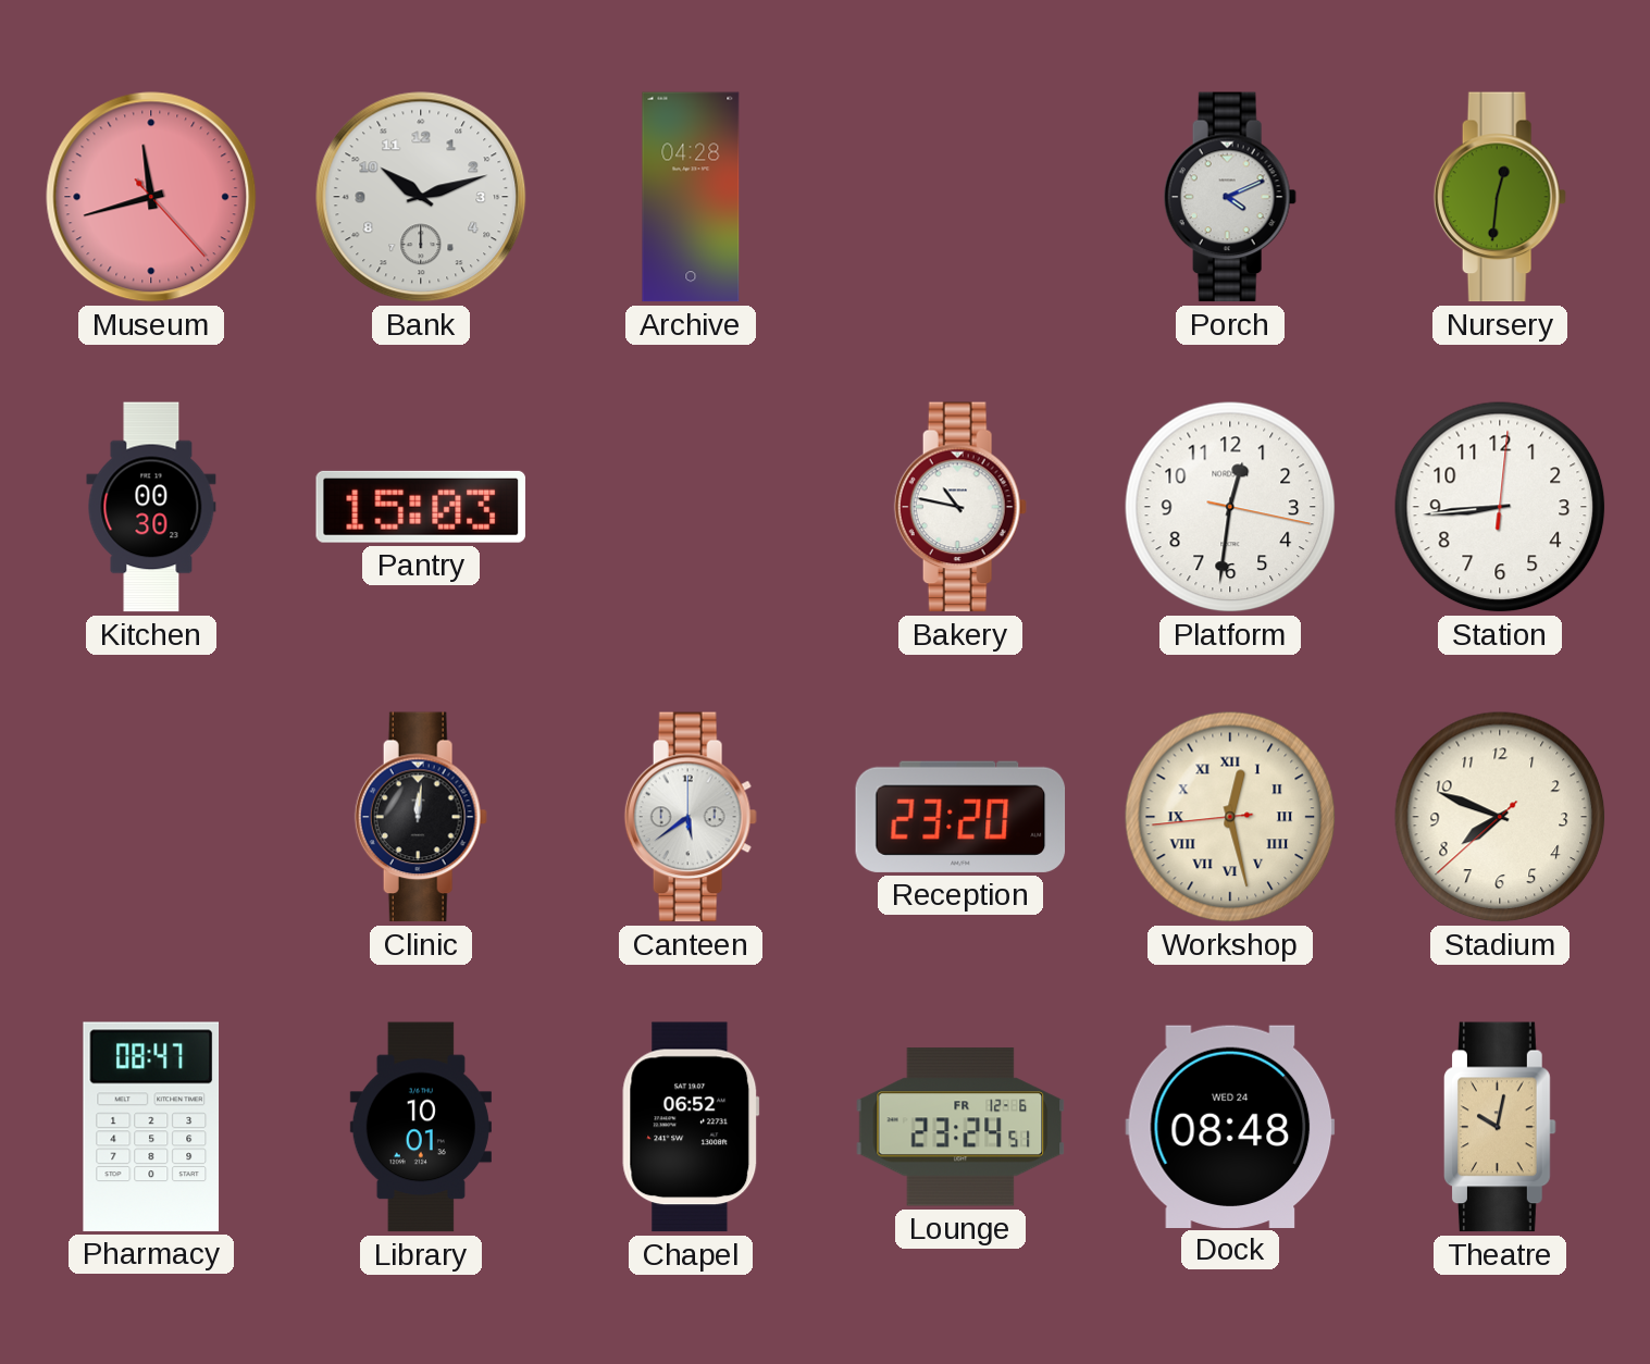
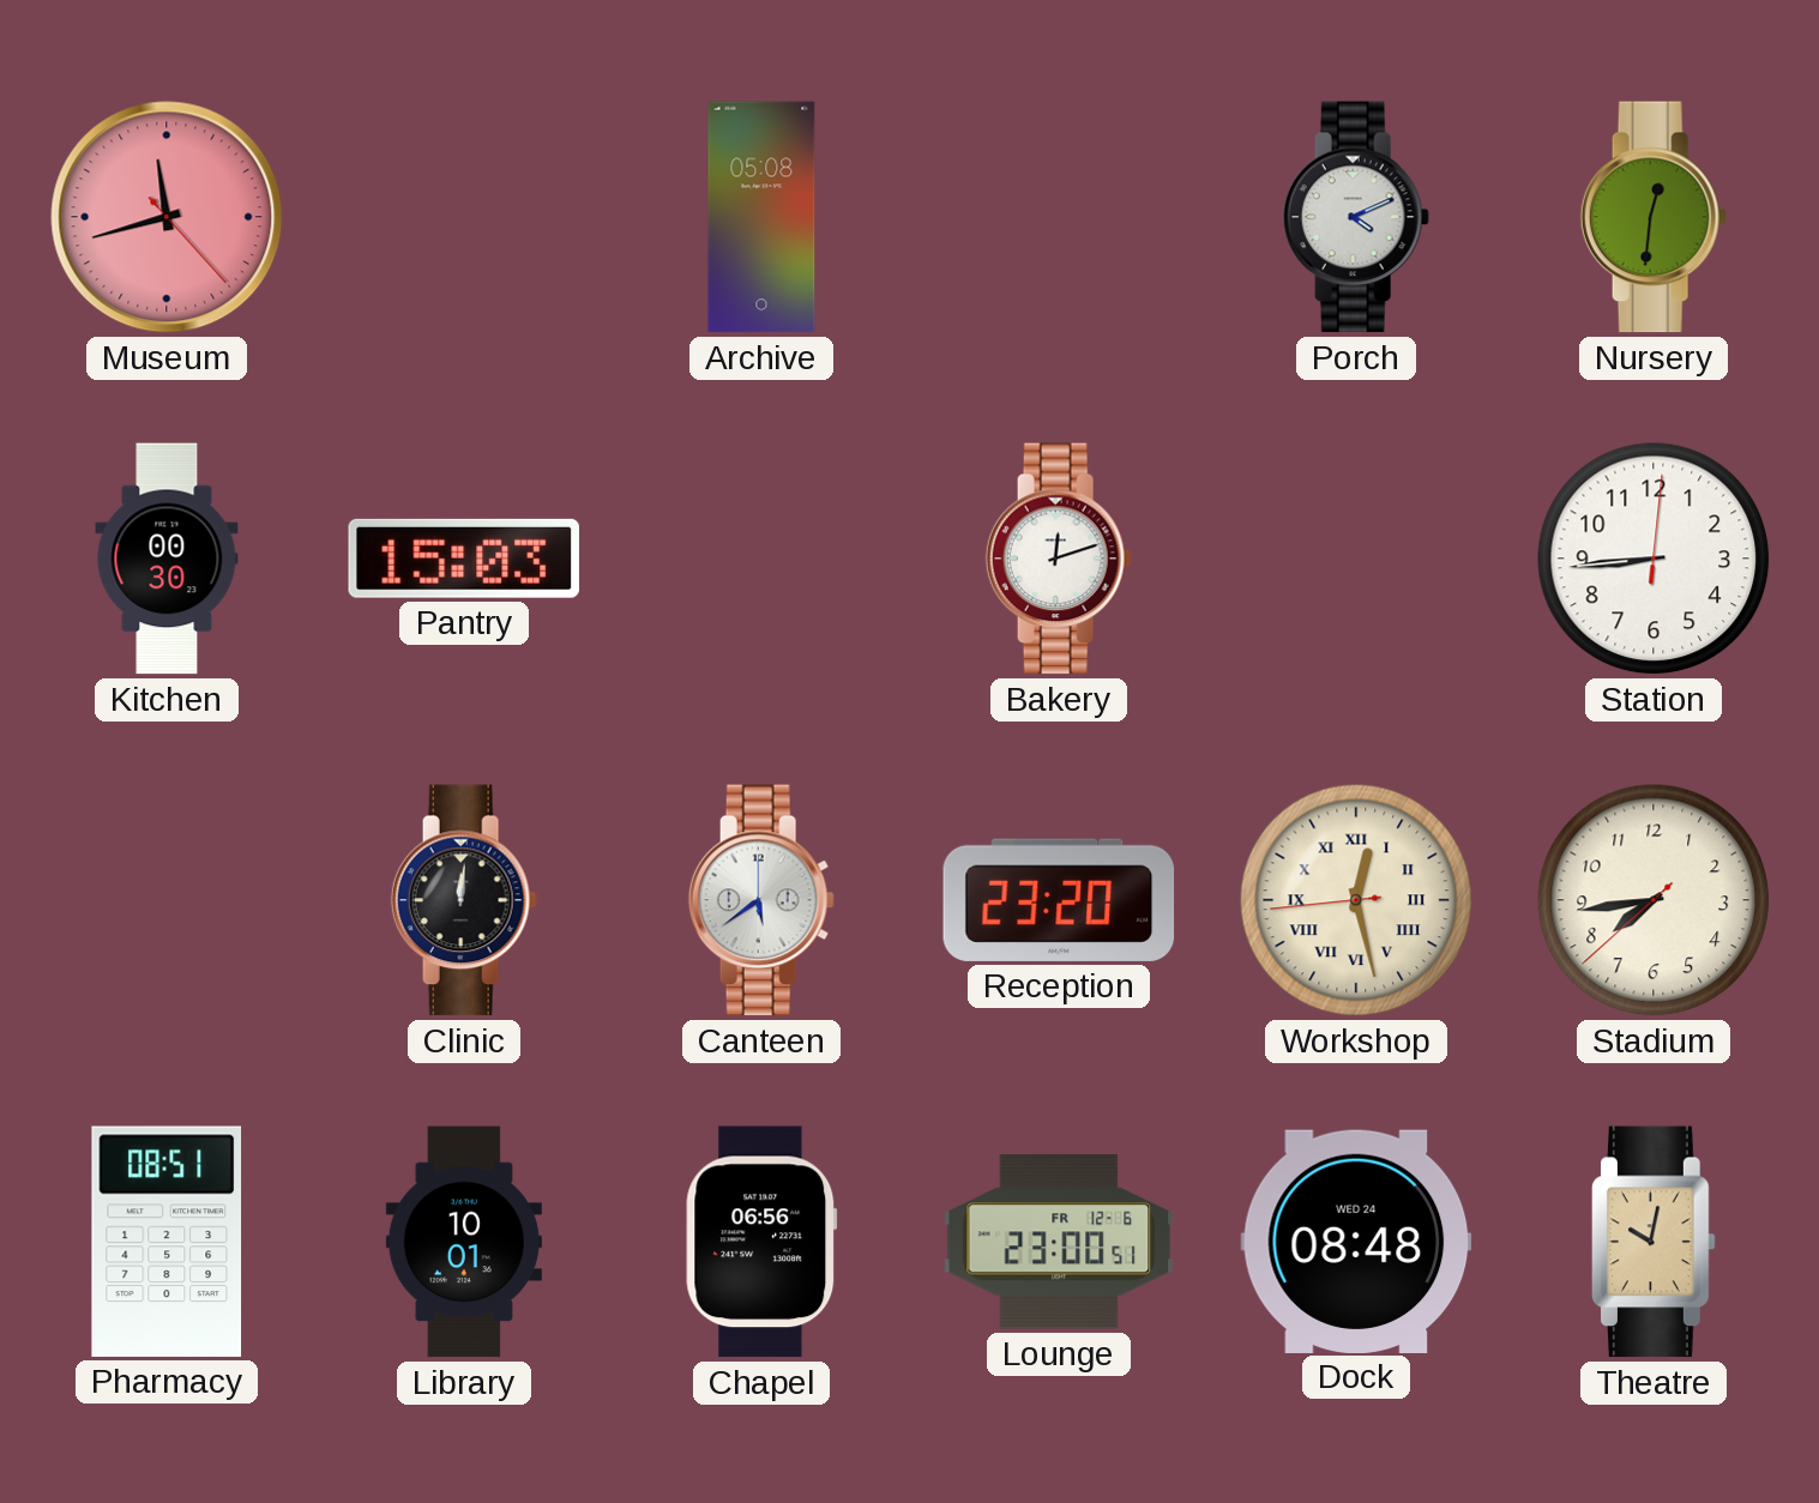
Bank: 10:12 -> none (421, 197)
Archive: 04:28 -> 05:08 (761, 217)
Bakery: 10:47 -> 12:12 (1059, 559)
Platform: 12:31 -> none (1230, 507)
Stadium: 7:48 -> 7:43 (1654, 900)
Pharmacy: 08:47 -> 08:51 (167, 1242)
Chapel: 06:52 -> 06:56 (761, 1242)
Lounge: 23:24 -> 23:00 (1059, 1242)
